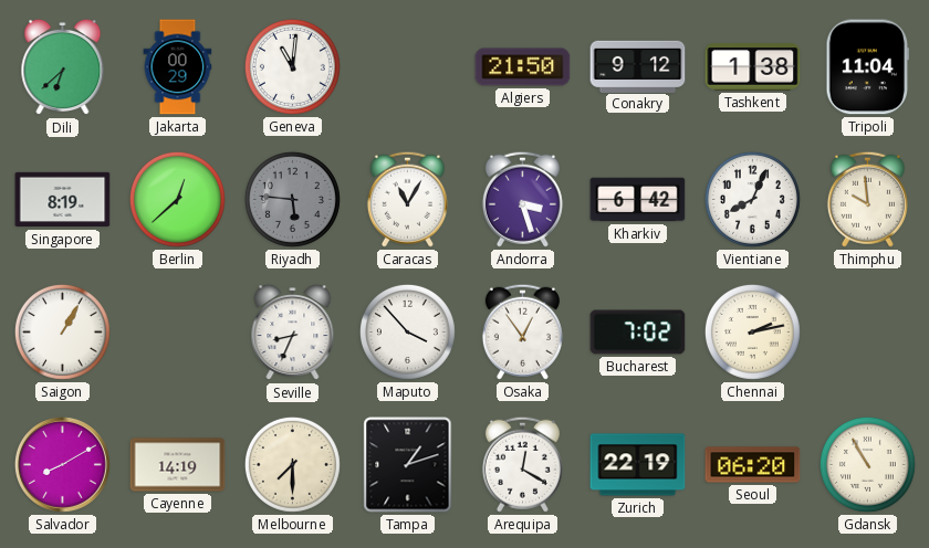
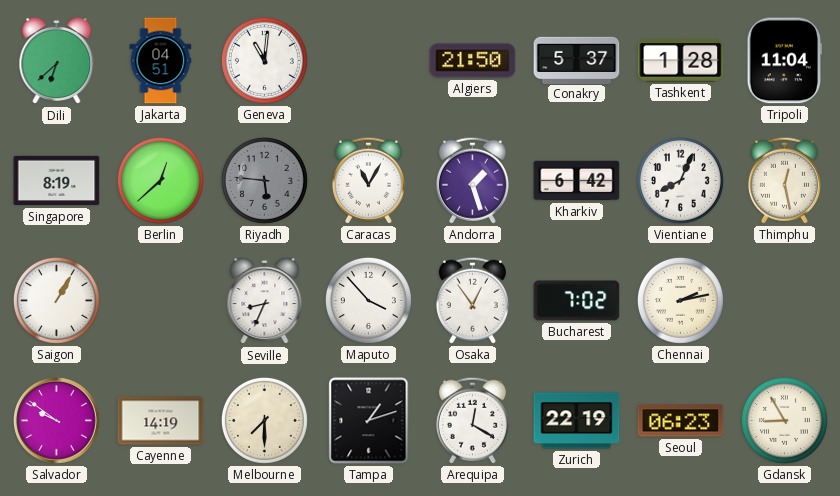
Jakarta: 00:29 -> 04:51 (161, 61)
Conakry: 9:12 -> 5:37 (577, 60)
Tashkent: 1:38 -> 1:28 (681, 61)
Andorra: 3:27 -> 1:27 (472, 180)
Thimphu: 9:59 -> 12:28 (784, 180)
Salvador: 8:10 -> 9:51 (56, 420)
Seoul: 06:20 -> 06:23 (681, 421)
Gdansk: 10:55 -> 8:55 (784, 420)
